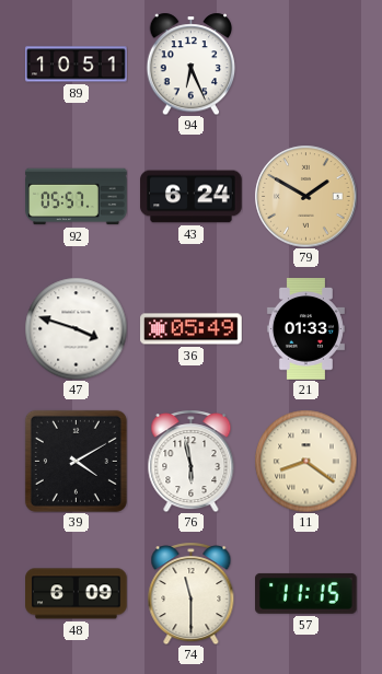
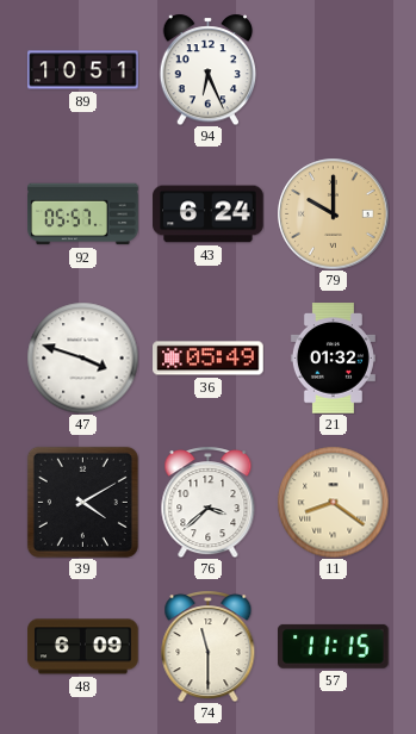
79: 1:50 -> 10:00 (333, 213)
21: 01:33 -> 01:32 (333, 359)
76: 5:58 -> 3:38 (209, 502)
